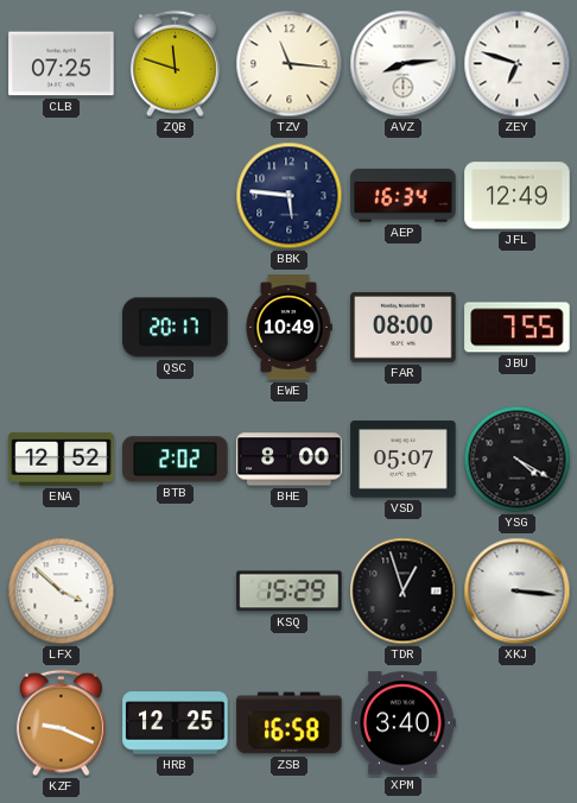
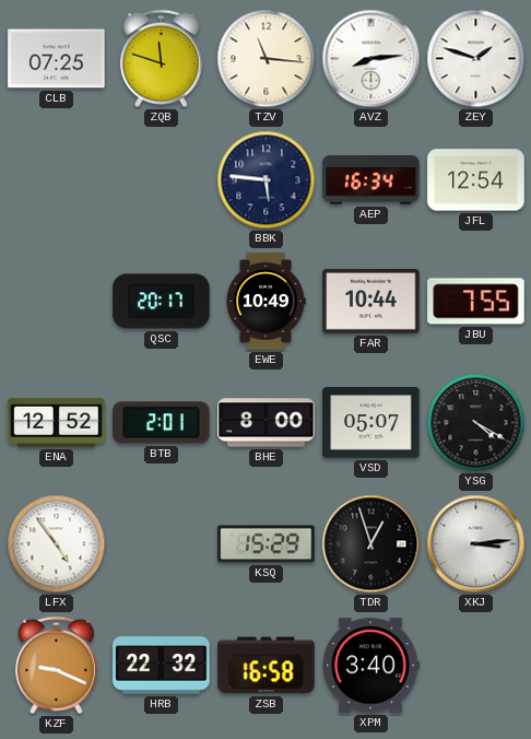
ZEY: 6:48 -> 1:48 (476, 59)
JFL: 12:49 -> 12:54 (476, 180)
FAR: 08:00 -> 10:44 (371, 301)
BTB: 2:02 -> 2:01 (162, 423)
LFX: 3:52 -> 4:54 (57, 544)
XKJ: 3:16 -> 3:14 (476, 544)
HRB: 12:25 -> 22:32 (162, 666)
